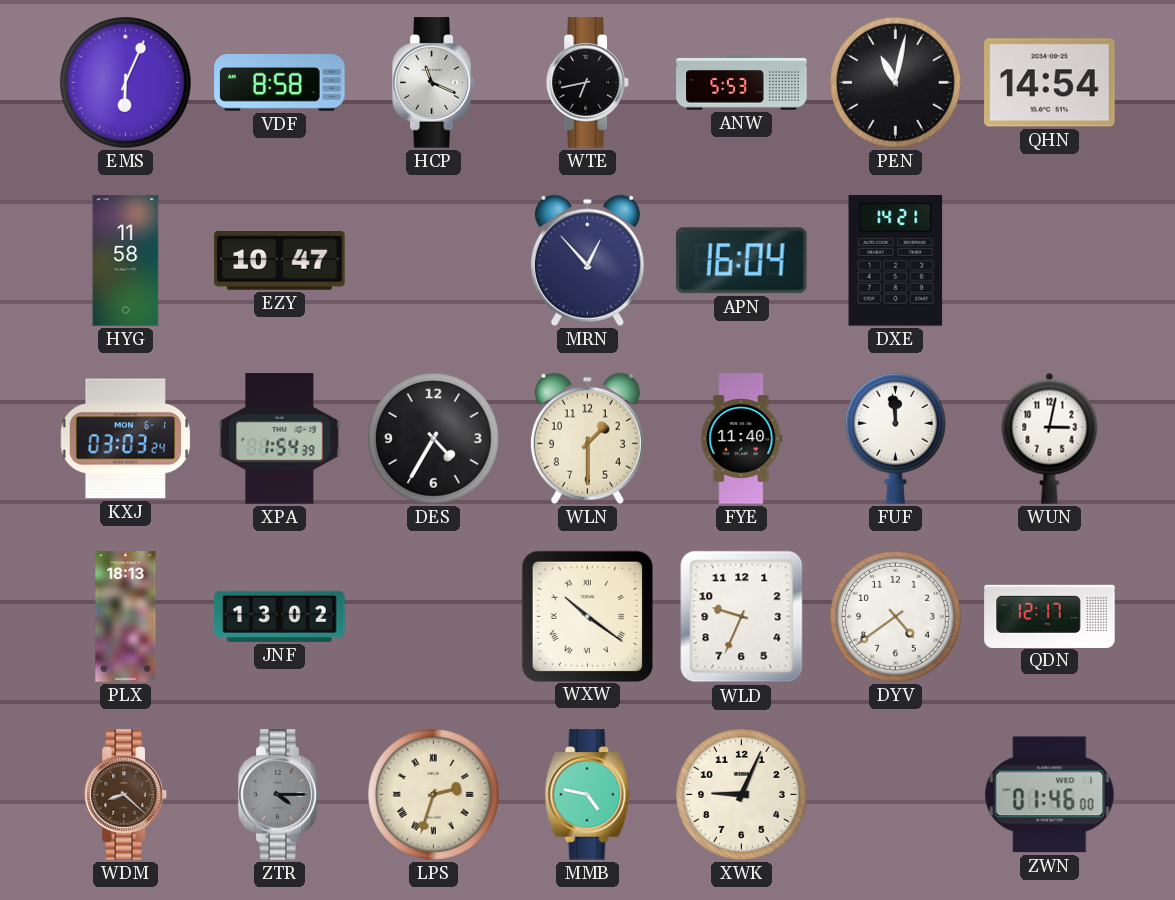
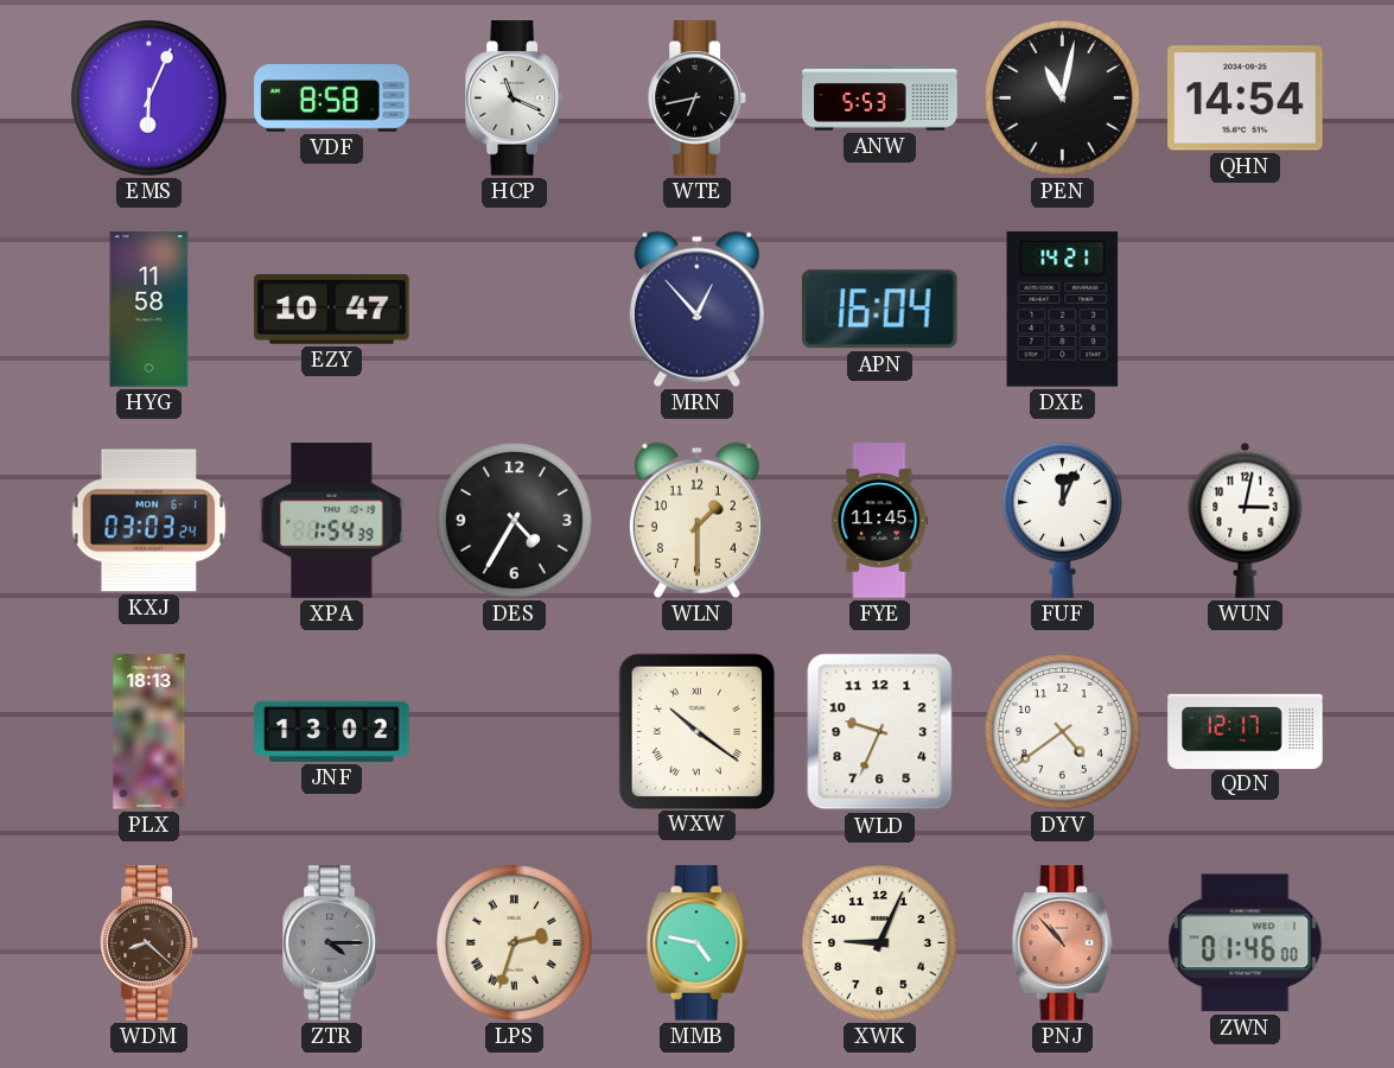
FYE: 11:40 -> 11:45 (880, 521)
FUF: 11:59 -> 12:04 (1062, 520)
PNJ: none -> 10:53 (1063, 943)
